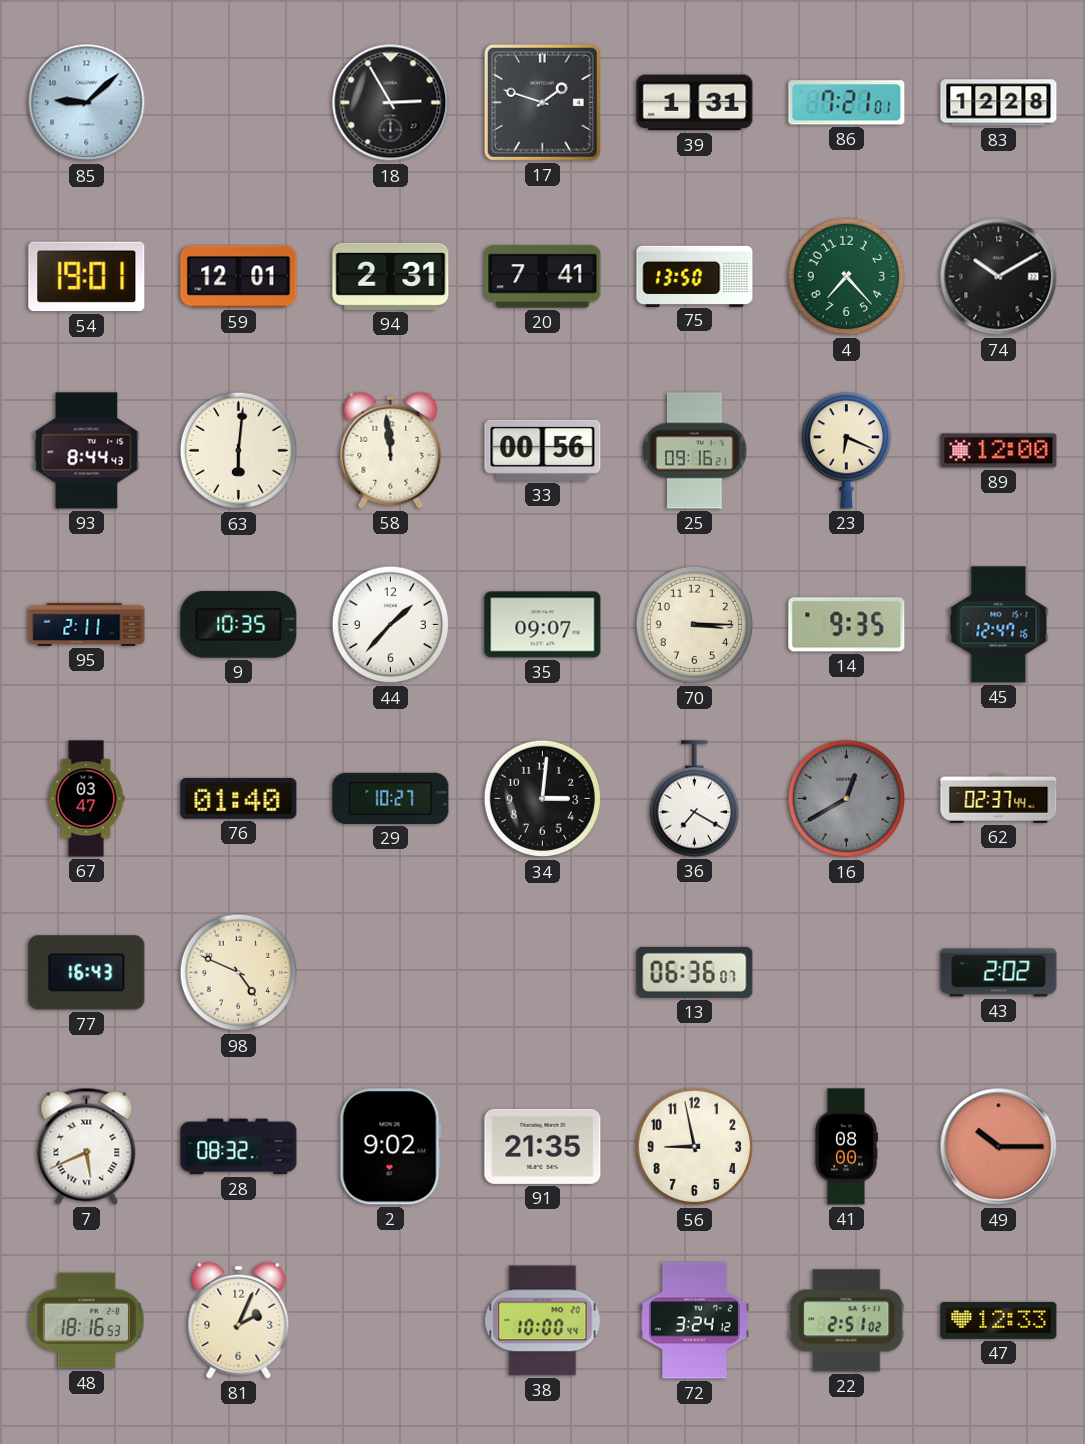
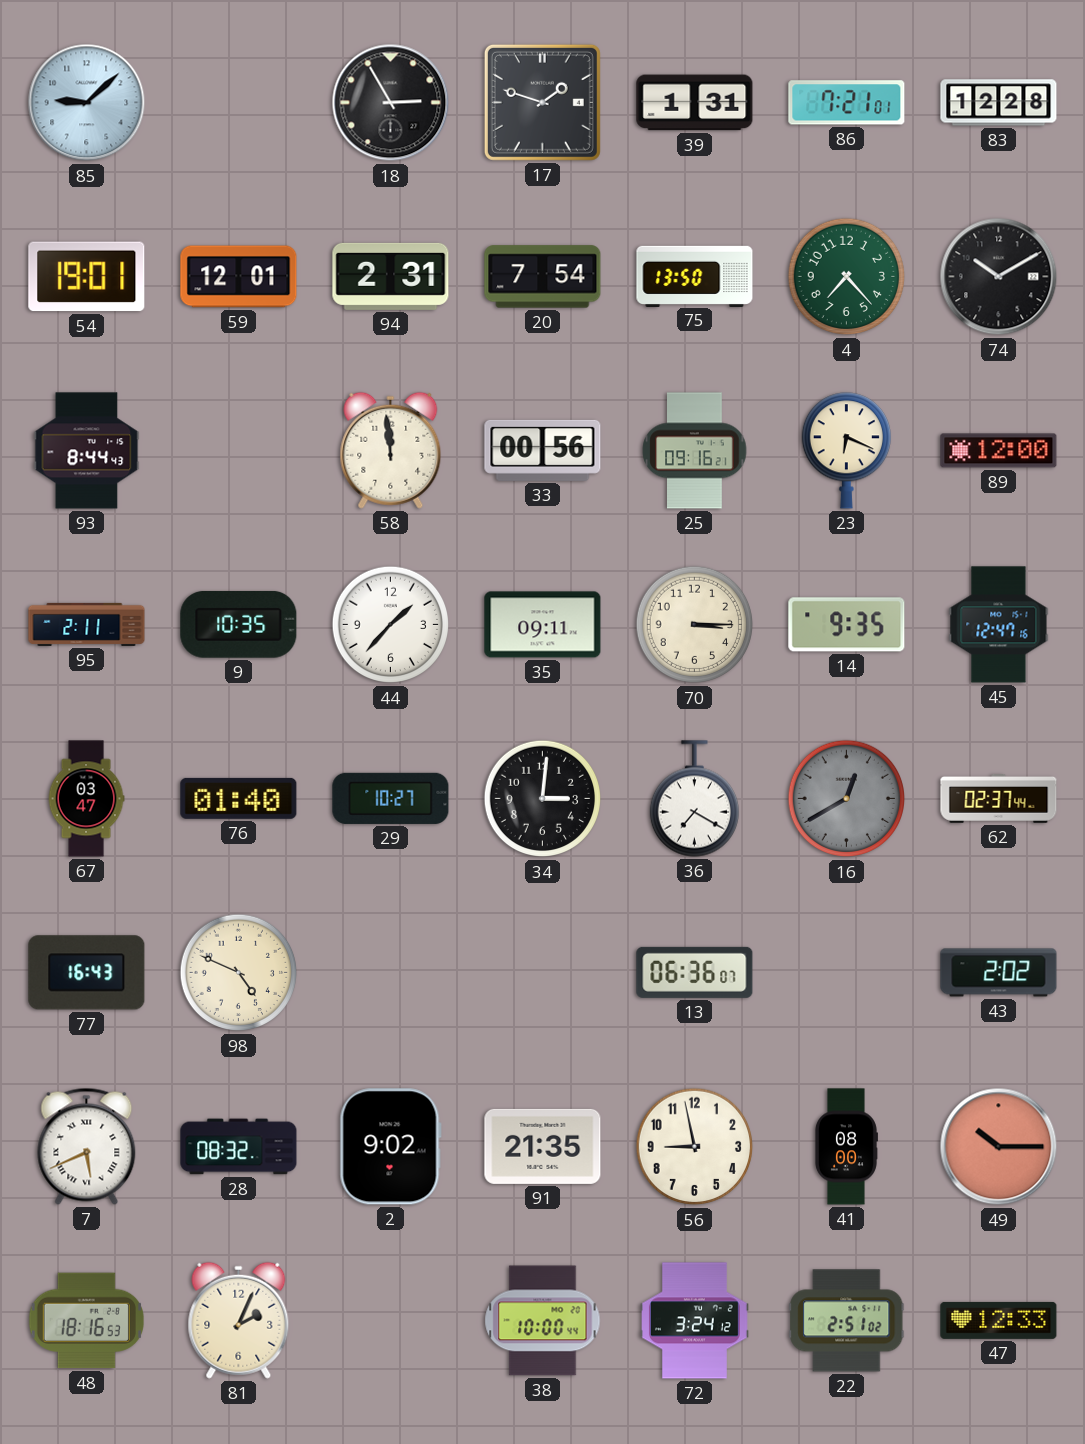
20: 7:41 -> 7:54 (543, 277)
63: 6:01 -> none (239, 451)
35: 09:07 -> 09:11 (543, 625)
